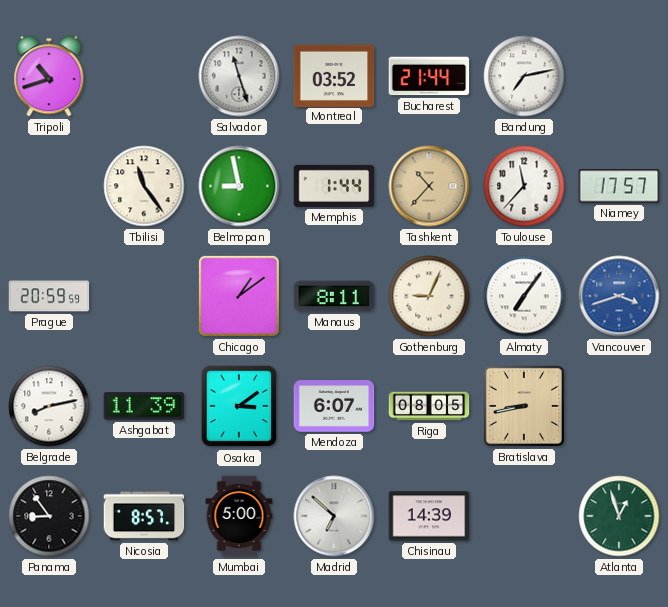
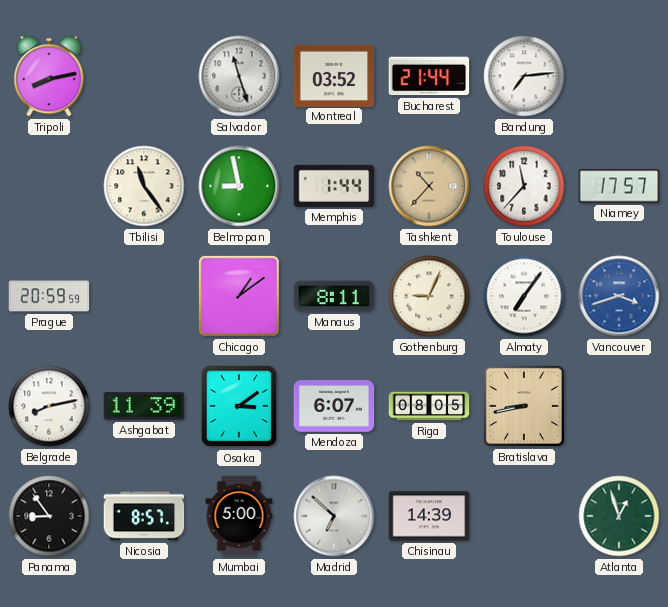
Tripoli: 10:42 -> 8:13 (49, 76)
Bandung: 7:13 -> 7:14 (524, 76)
